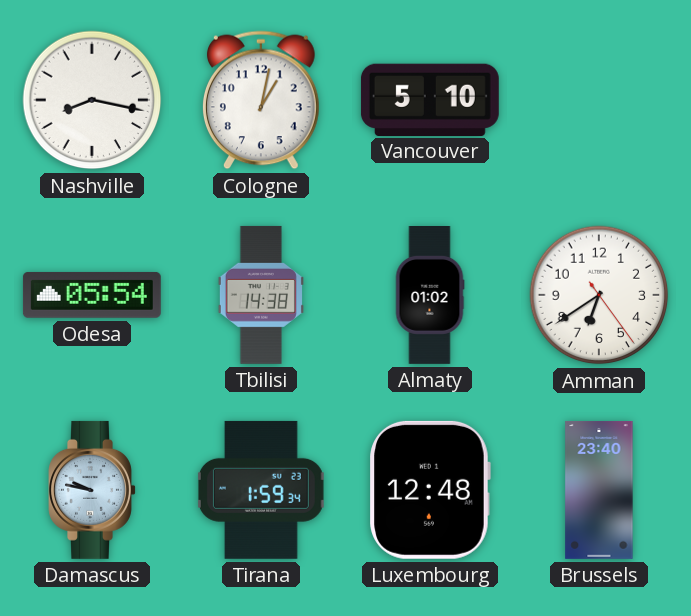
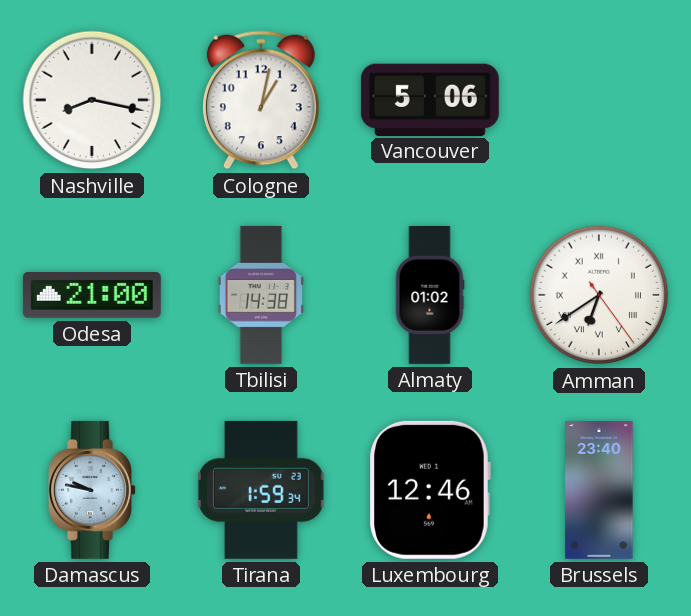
Vancouver: 5:10 -> 5:06 (430, 99)
Odesa: 05:54 -> 21:00 (92, 295)
Amman numerals: Arabic -> Roman (599, 295)
Luxembourg: 12:48 -> 12:46 (430, 490)
